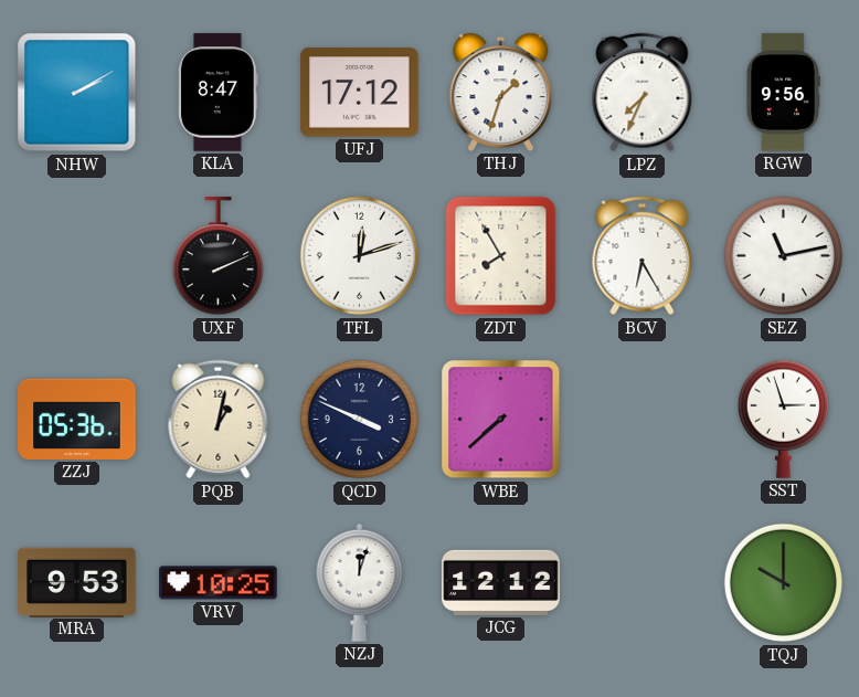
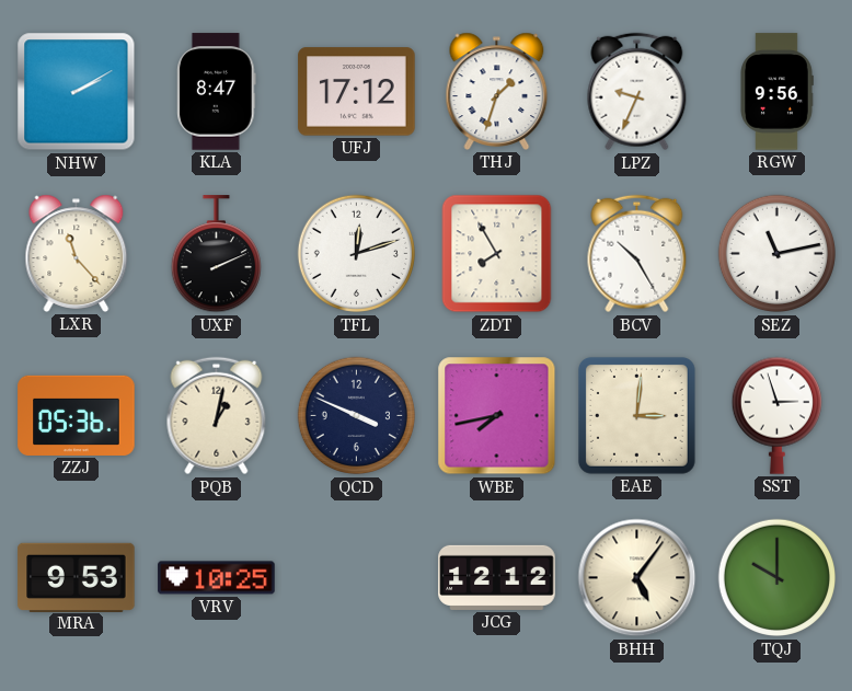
LPZ: 7:34 -> 9:34 (637, 92)
LXR: none -> 11:23 (77, 253)
BCV: 6:25 -> 10:25 (637, 254)
WBE: 7:38 -> 7:43 (497, 416)
EAE: none -> 3:01 (636, 415)
NZJ: 12:03 -> none (360, 582)
BHH: none -> 5:06 (637, 578)
